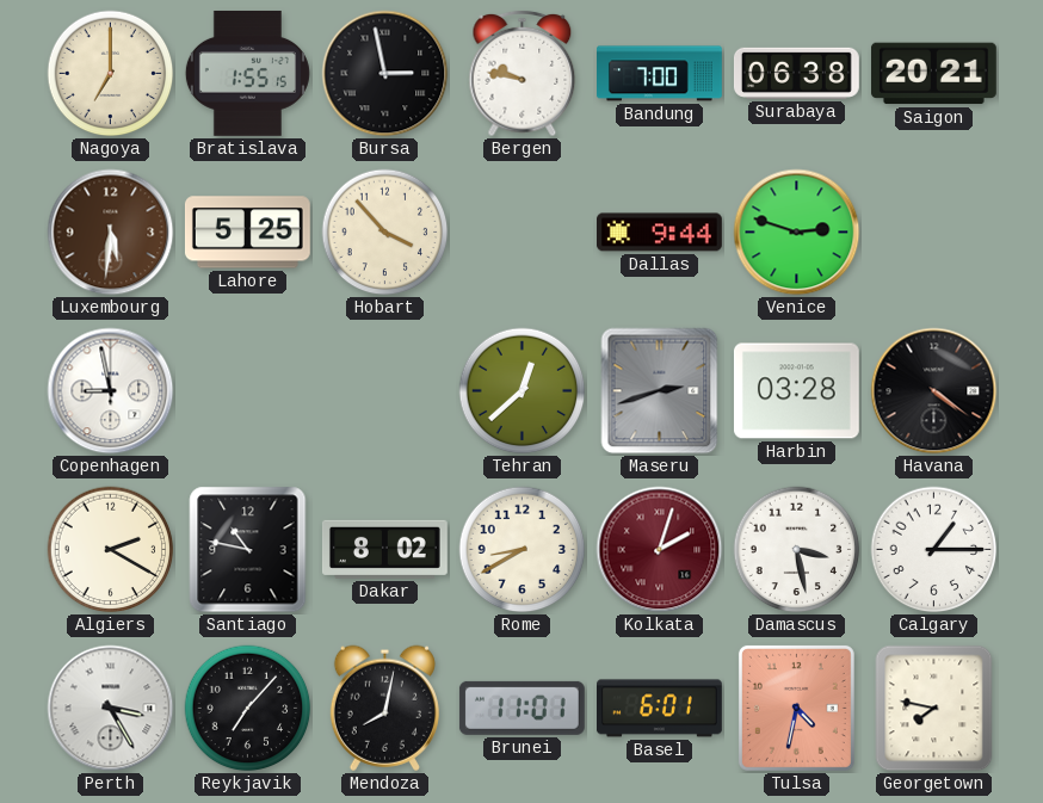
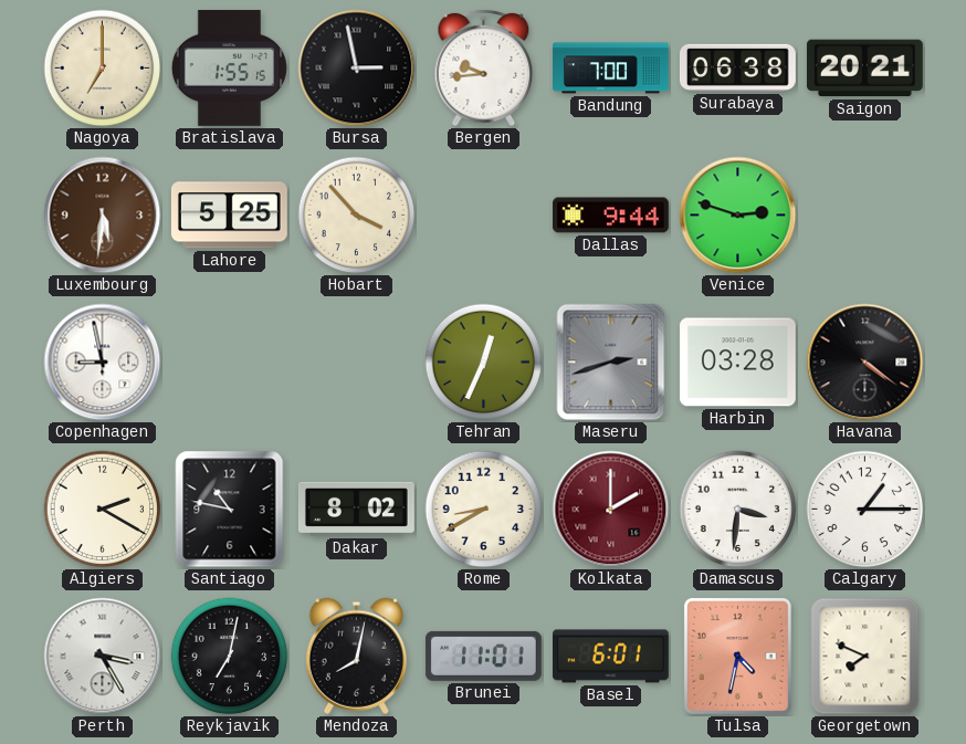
Bergen: 9:47 -> 9:44 (484, 69)
Tehran: 12:38 -> 12:34 (484, 363)
Kolkata: 2:03 -> 2:00 (611, 510)
Damascus: 3:28 -> 3:31 (738, 510)
Reykjavik: 7:07 -> 7:02 (230, 657)
Georgetown: 7:47 -> 7:49 (865, 657)
